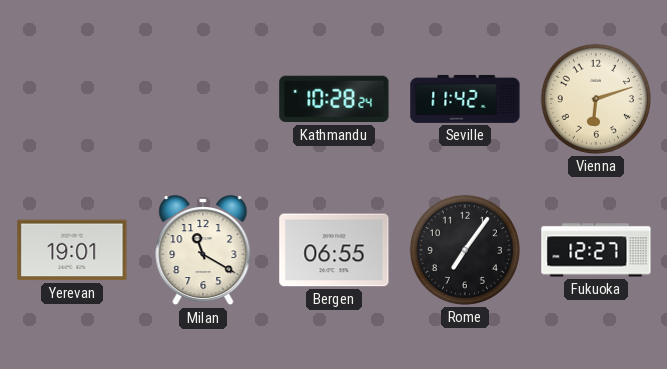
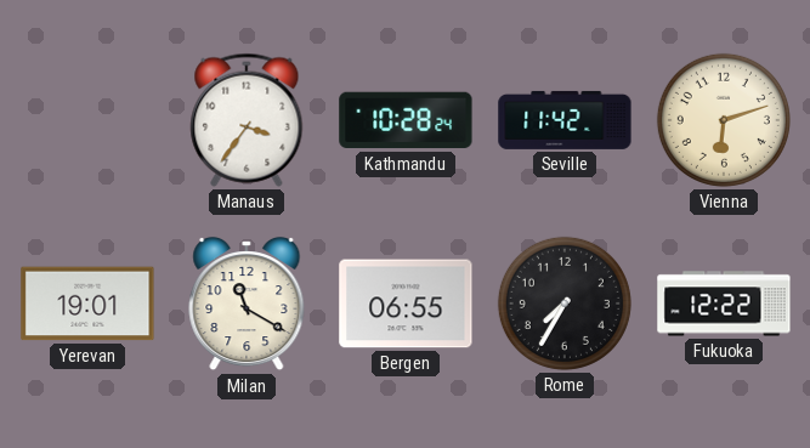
Manaus: none -> 3:36 (247, 120)
Rome: 7:06 -> 7:35 (565, 304)
Fukuoka: 12:27 -> 12:22 (724, 304)
